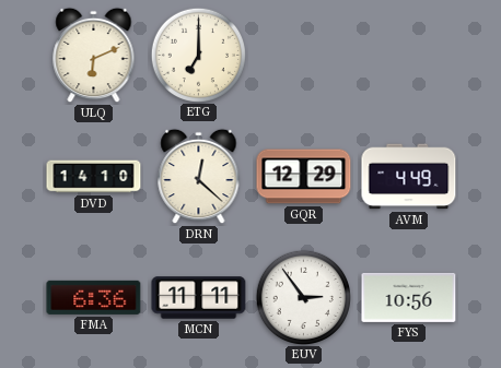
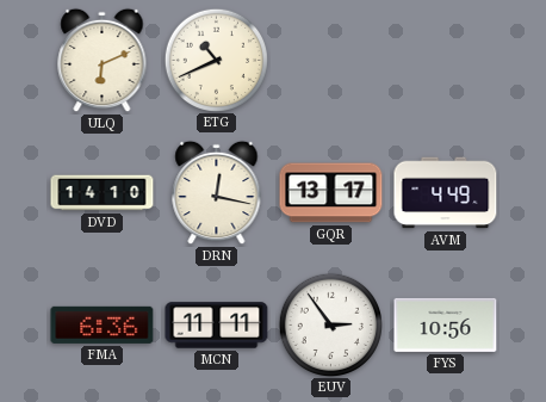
ETG: 7:00 -> 10:41 (216, 60)
DRN: 12:22 -> 12:17 (217, 193)
GQR: 12:29 -> 13:17 (331, 193)
